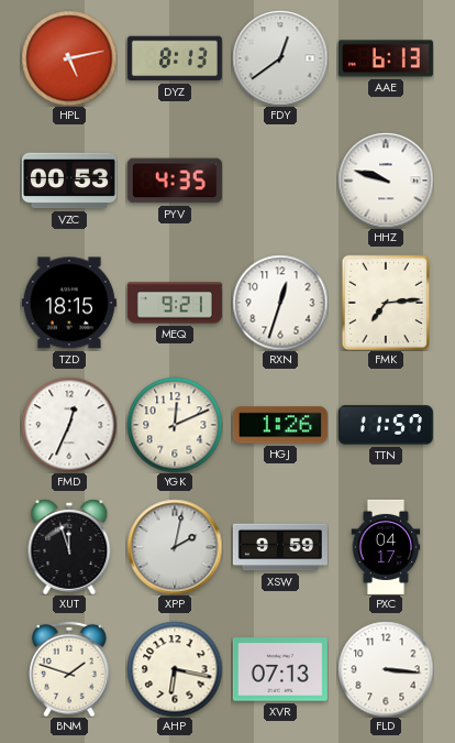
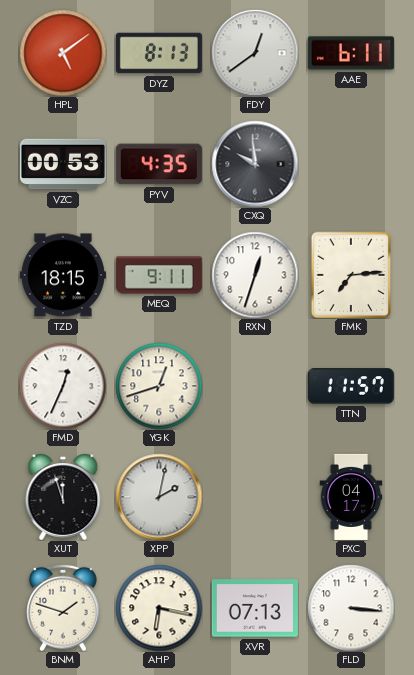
HPL: 5:13 -> 5:09 (63, 53)
AAE: 6:13 -> 6:11 (351, 53)
CXQ: none -> 9:59 (255, 164)
HHZ: 9:48 -> none (386, 181)
MEQ: 9:21 -> 9:11 (159, 275)
YGK: 12:11 -> 12:42 (159, 386)
HGJ: 1:26 -> none (280, 425)
XSW: 9:59 -> none (280, 547)
